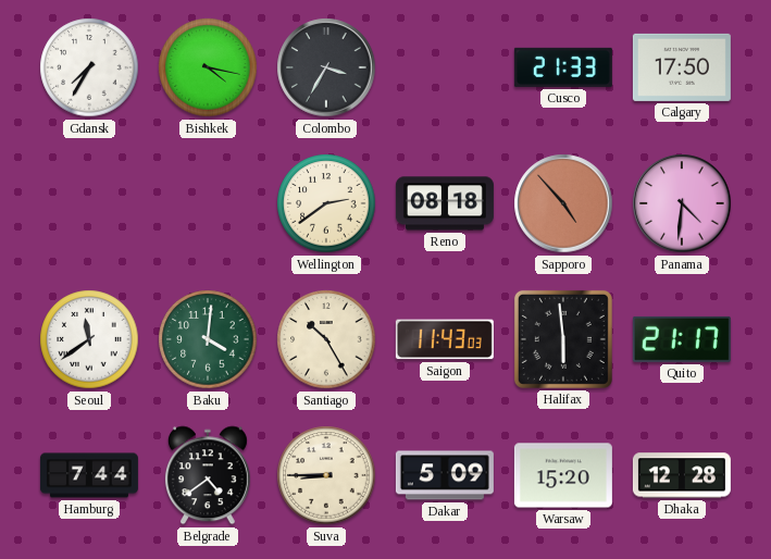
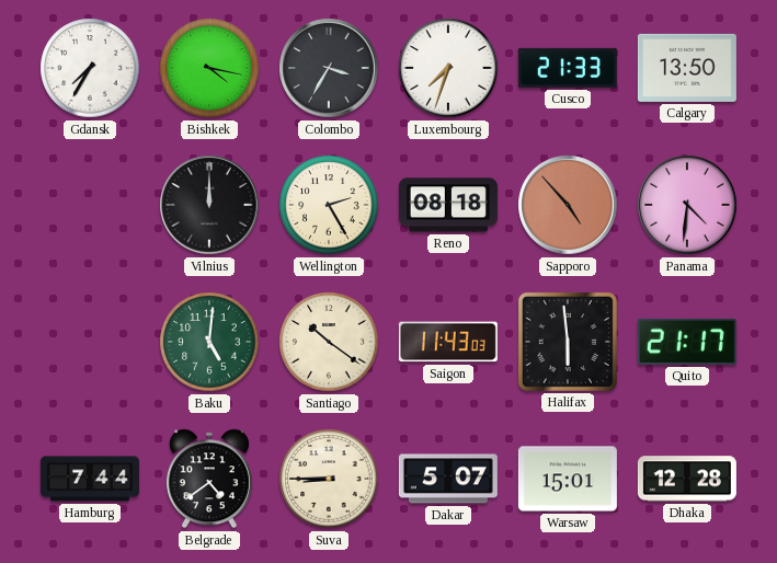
Luxembourg: none -> 7:33 (448, 68)
Calgary: 17:50 -> 13:50 (687, 68)
Vilnius: none -> 12:00 (209, 205)
Wellington: 2:39 -> 2:25 (329, 205)
Seoul: 11:39 -> none (89, 339)
Baku: 4:01 -> 5:01 (209, 342)
Santiago: 10:25 -> 10:21 (329, 342)
Dakar: 5:09 -> 5:07 (448, 479)
Warsaw: 15:20 -> 15:01 (568, 479)
